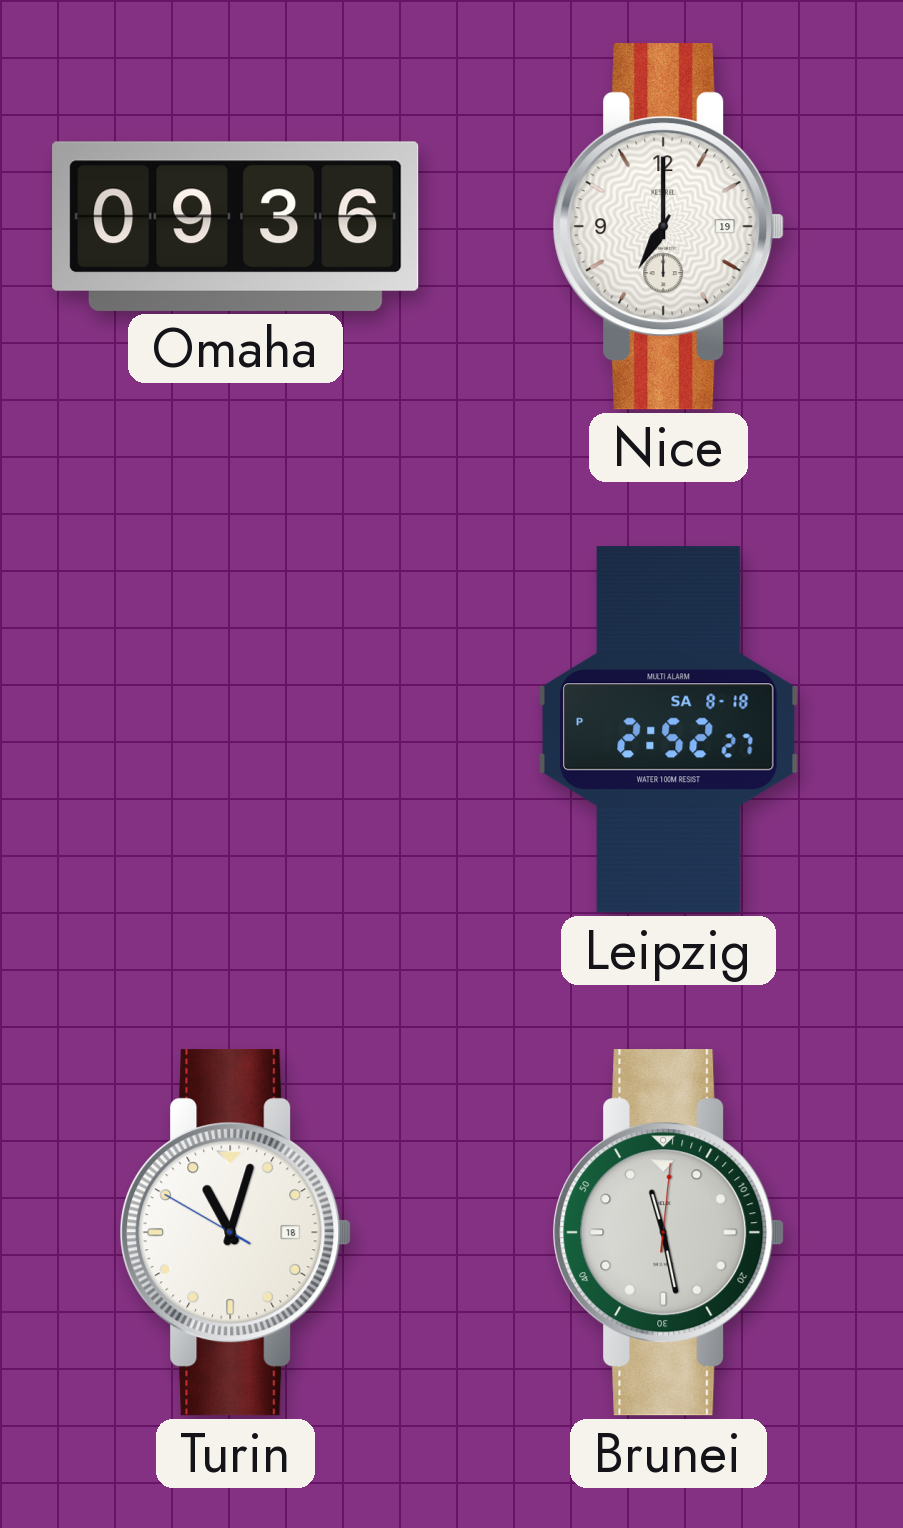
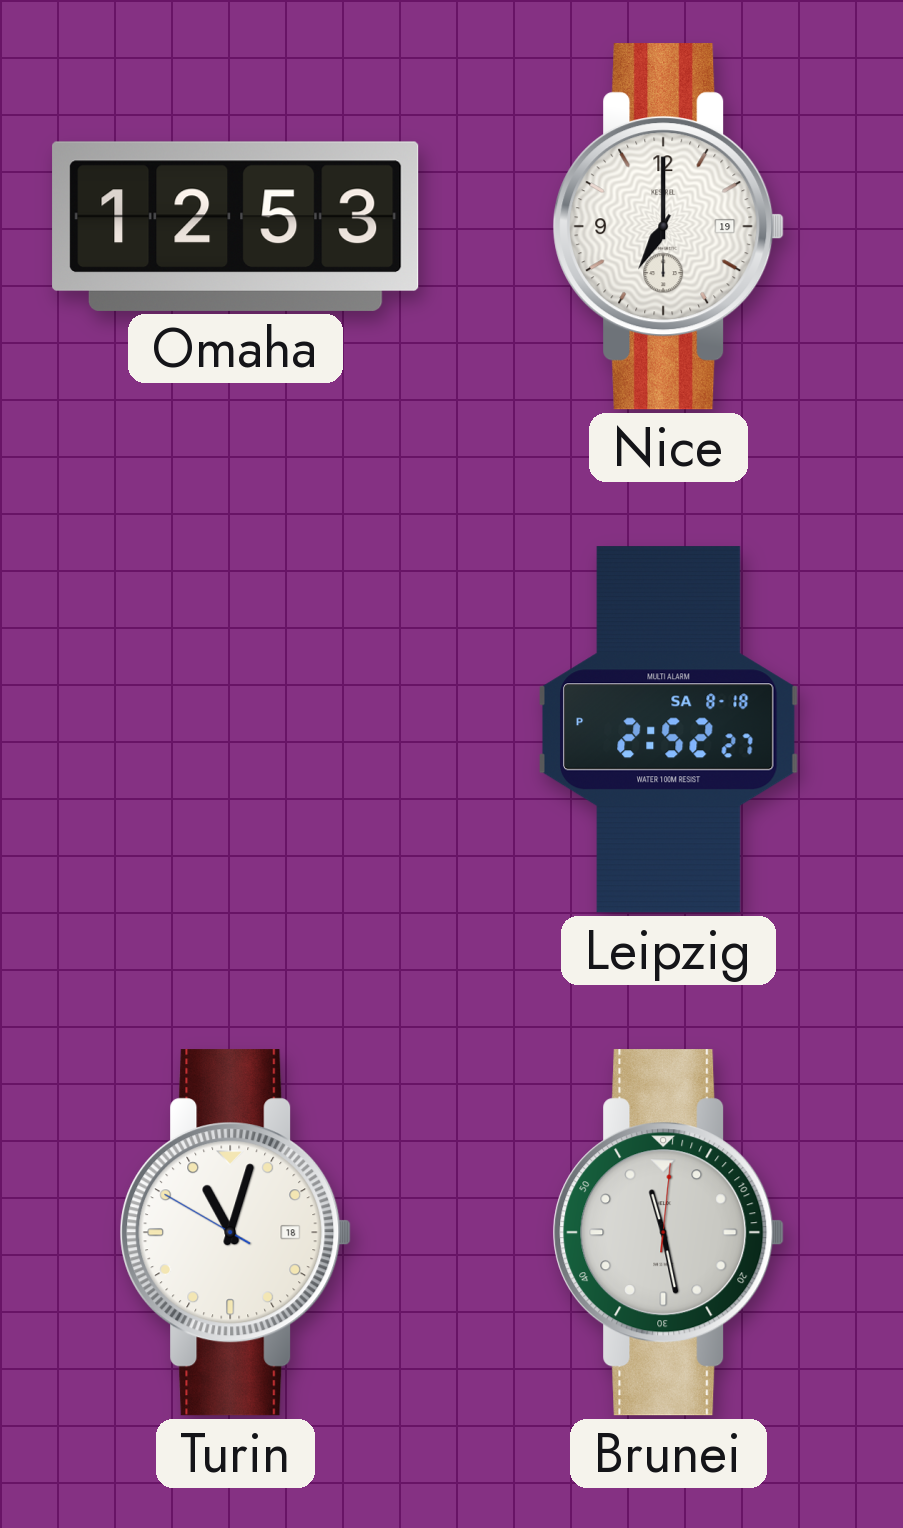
Omaha: 09:36 -> 12:53 (236, 226)
